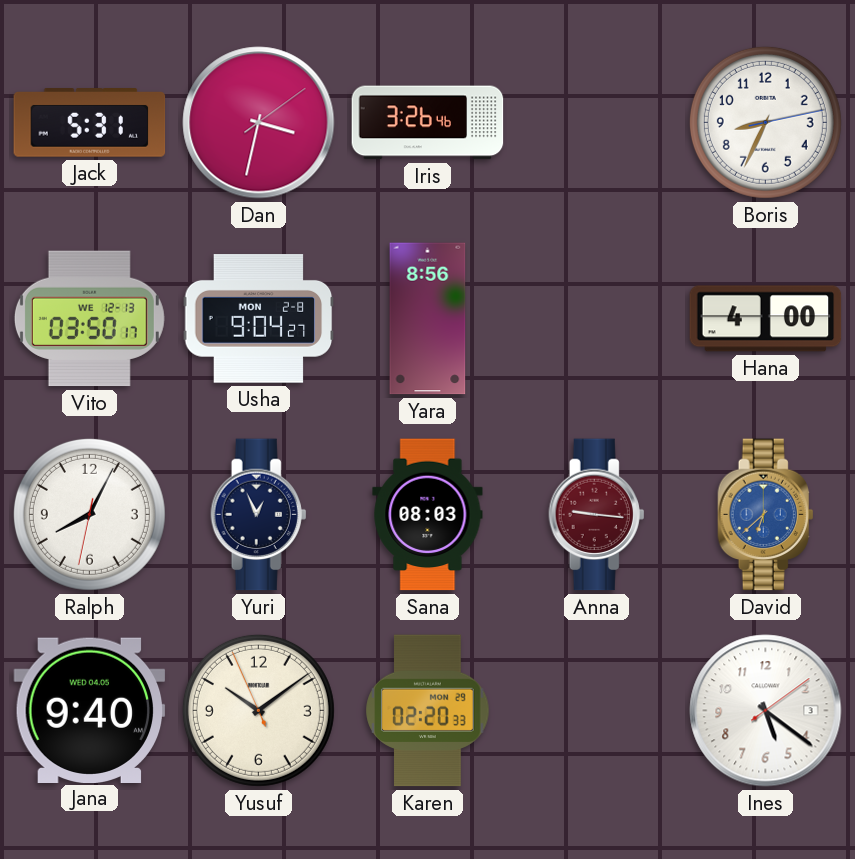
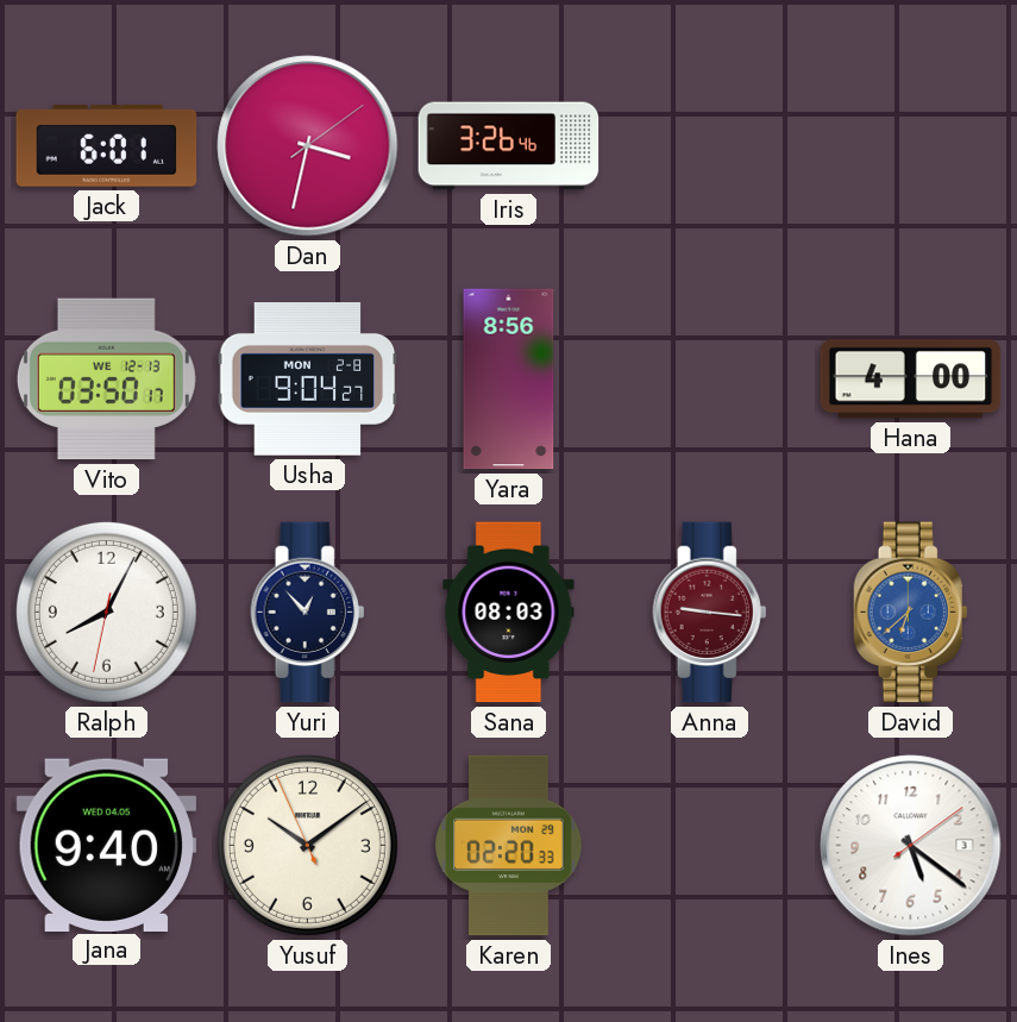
Jack: 5:31 -> 6:01 (107, 146)
Boris: 8:34 -> none (765, 122)
Yuri: 12:56 -> 12:53 (308, 613)
